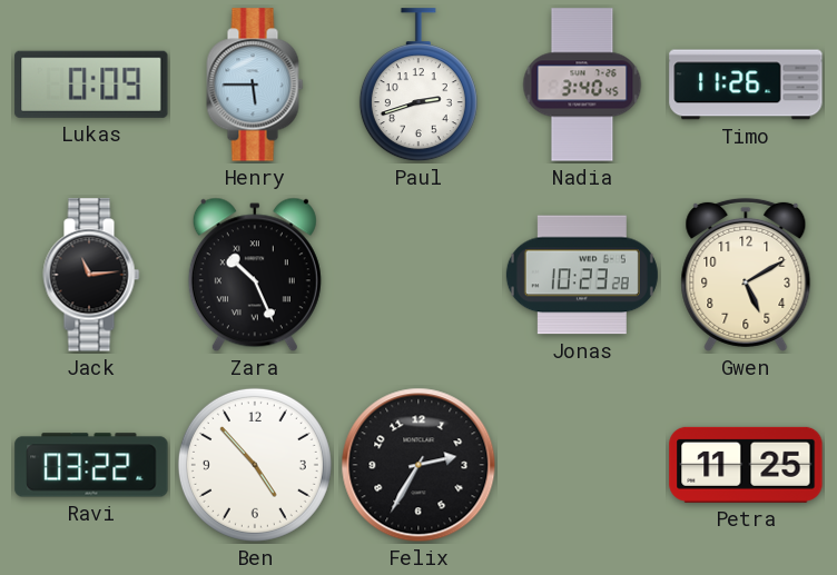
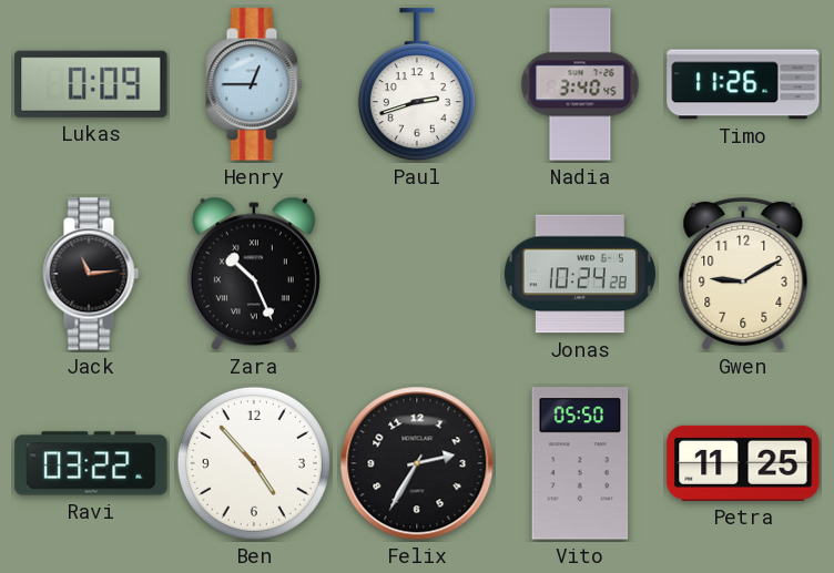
Henry: 5:45 -> 12:45 (254, 84)
Jonas: 10:23 -> 10:24 (580, 274)
Gwen: 5:10 -> 9:10 (743, 274)
Vito: none -> 05:50 (580, 463)
